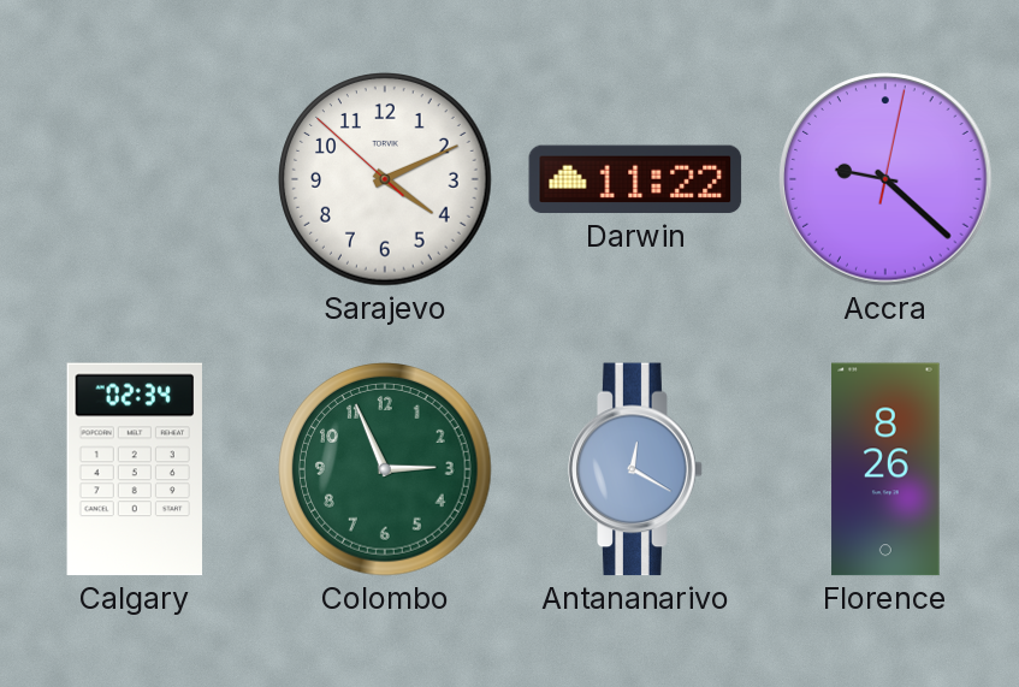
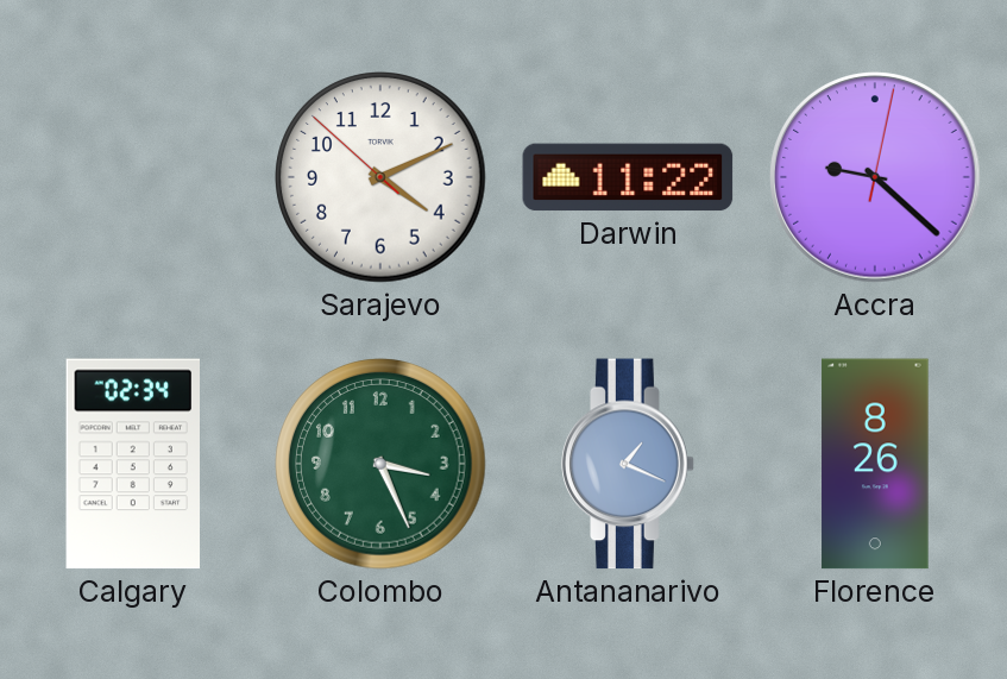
Colombo: 2:56 -> 3:26 (380, 464)
Antananarivo: 12:20 -> 1:19 (628, 464)
